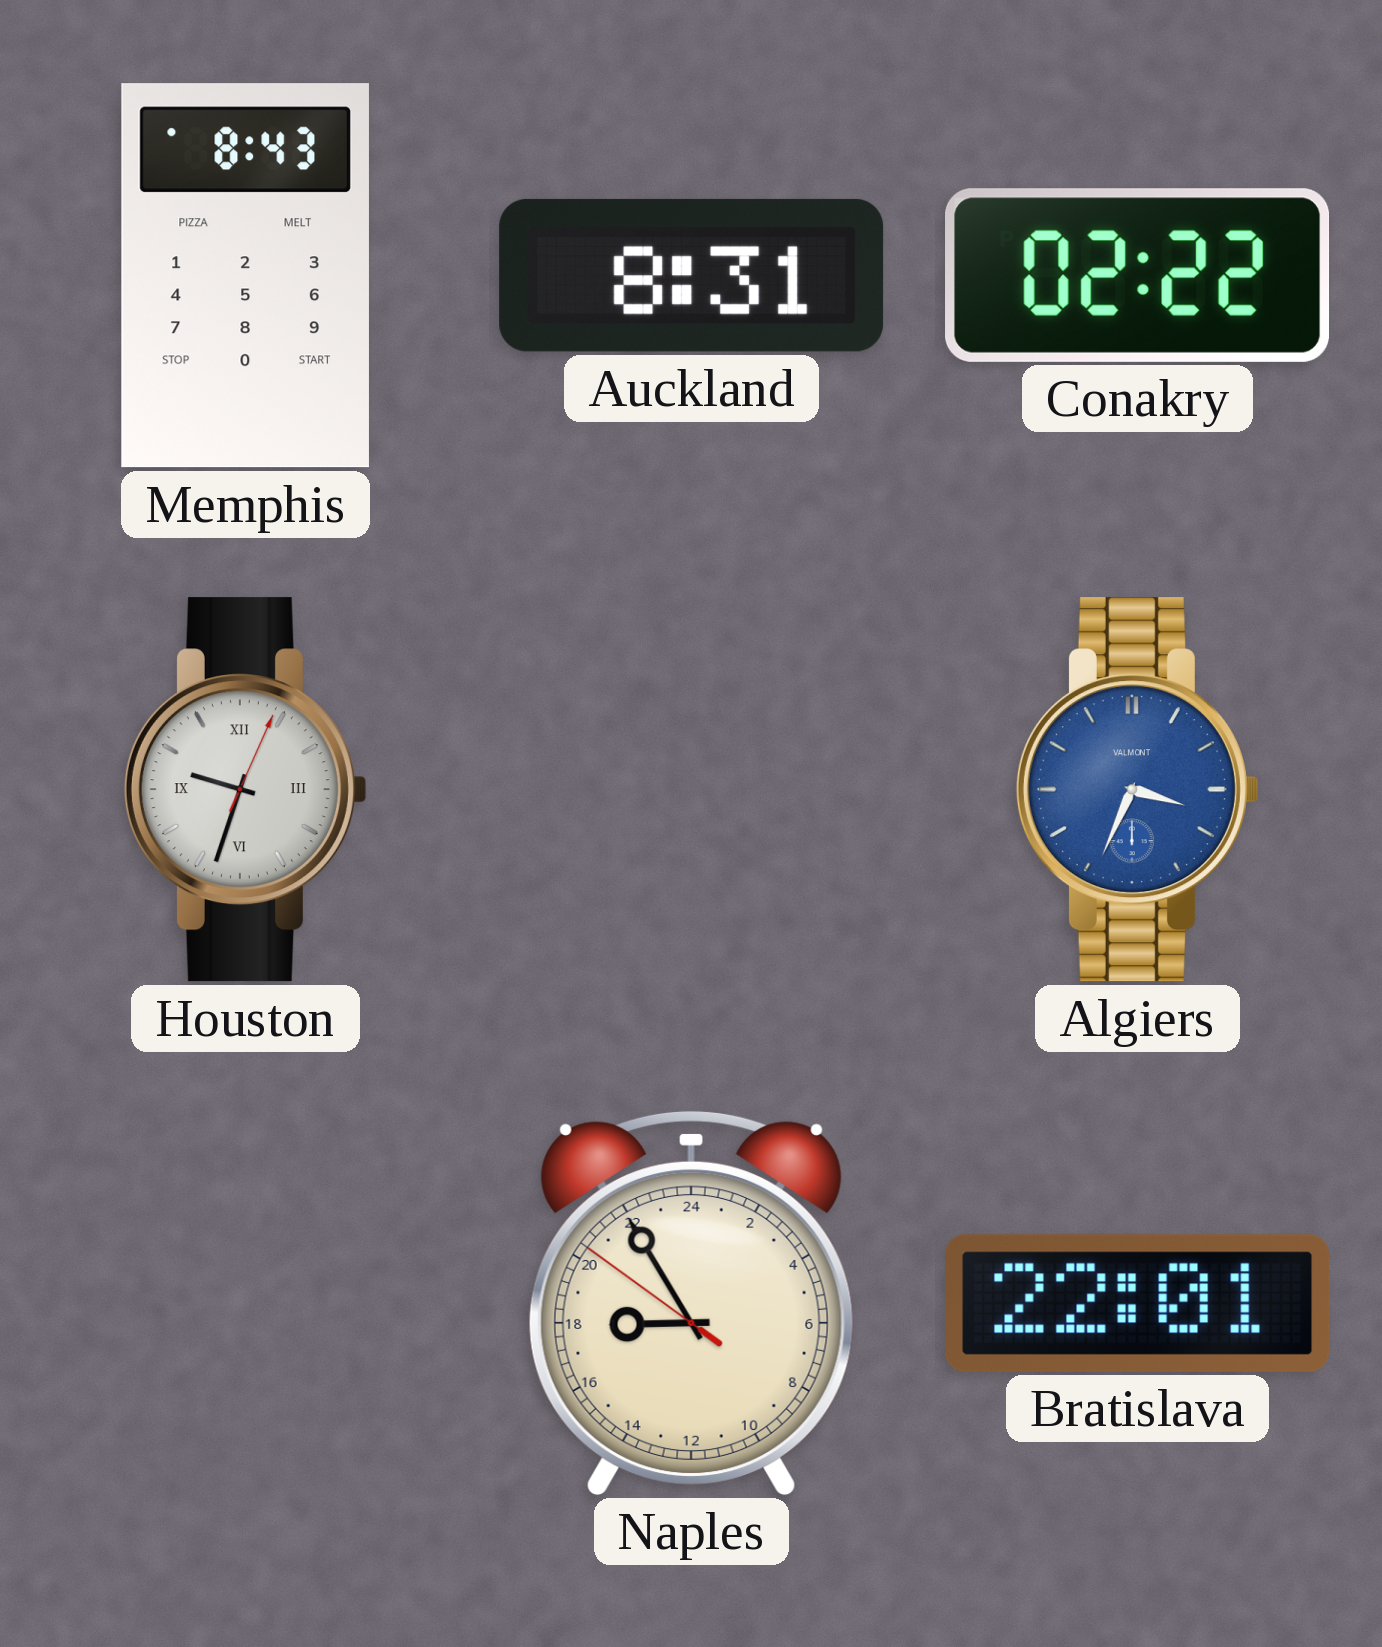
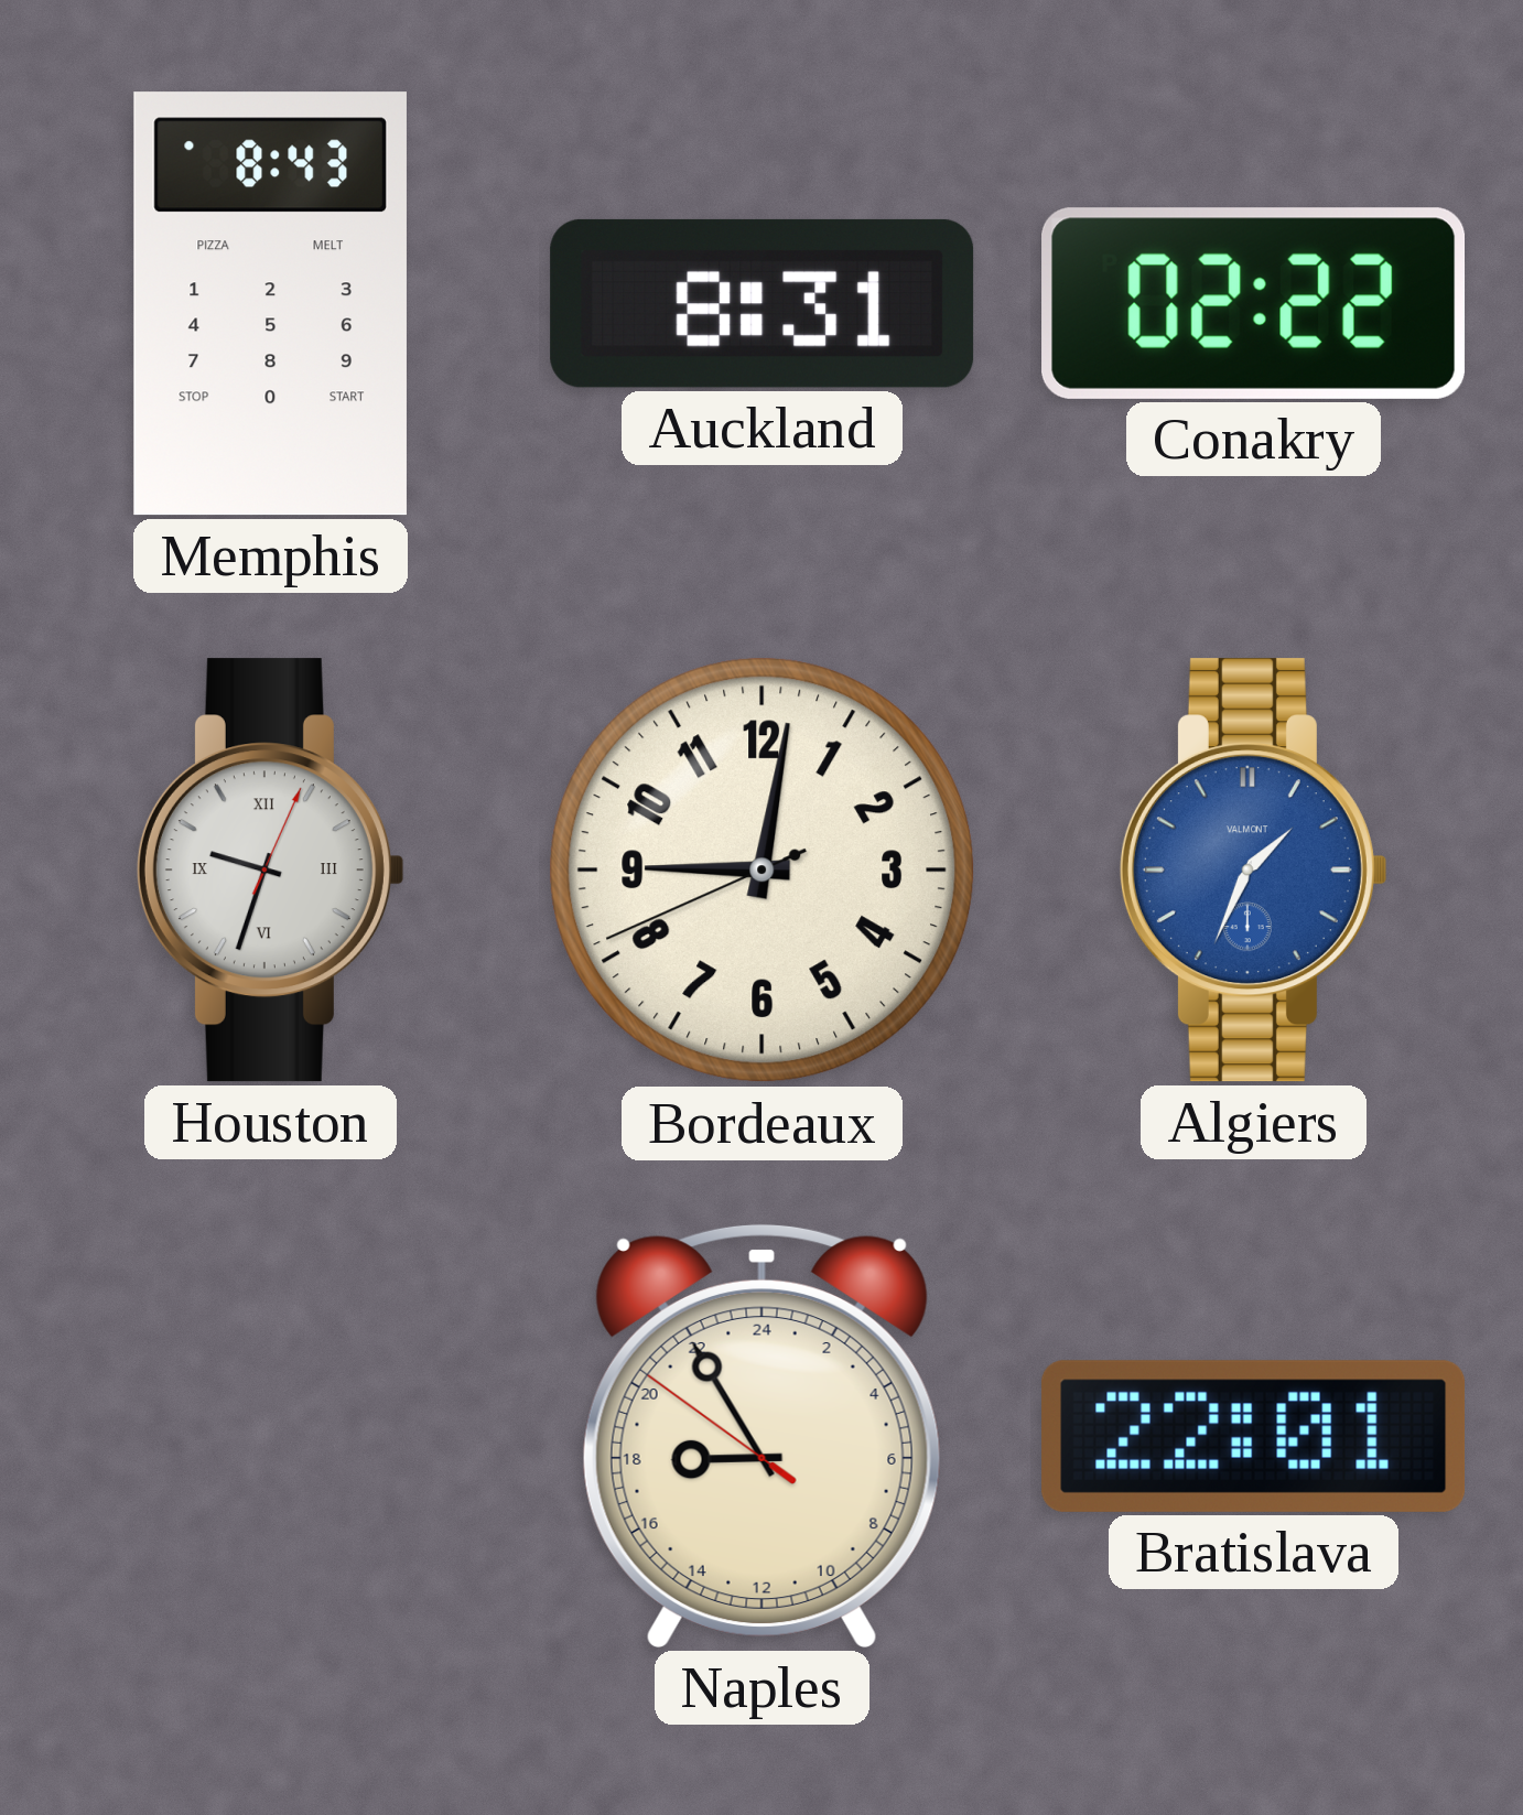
Bordeaux: none -> 9:01 (763, 871)
Algiers: 3:34 -> 1:34 (1253, 871)
